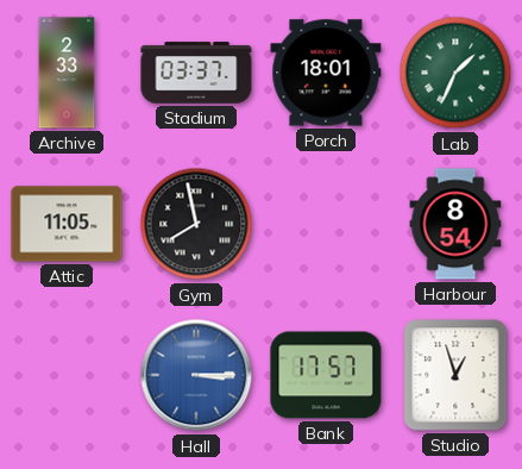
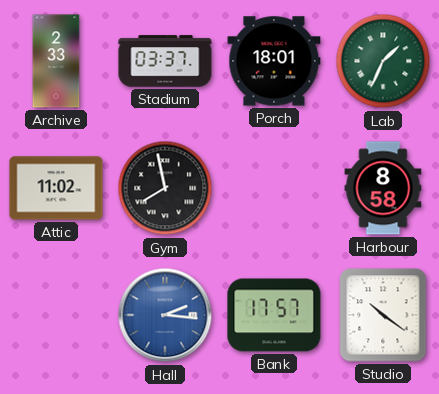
Attic: 11:05 -> 11:02 (56, 188)
Harbour: 8:54 -> 8:58 (383, 188)
Hall: 3:15 -> 2:16 (165, 315)
Studio: 12:57 -> 10:21 (383, 315)
